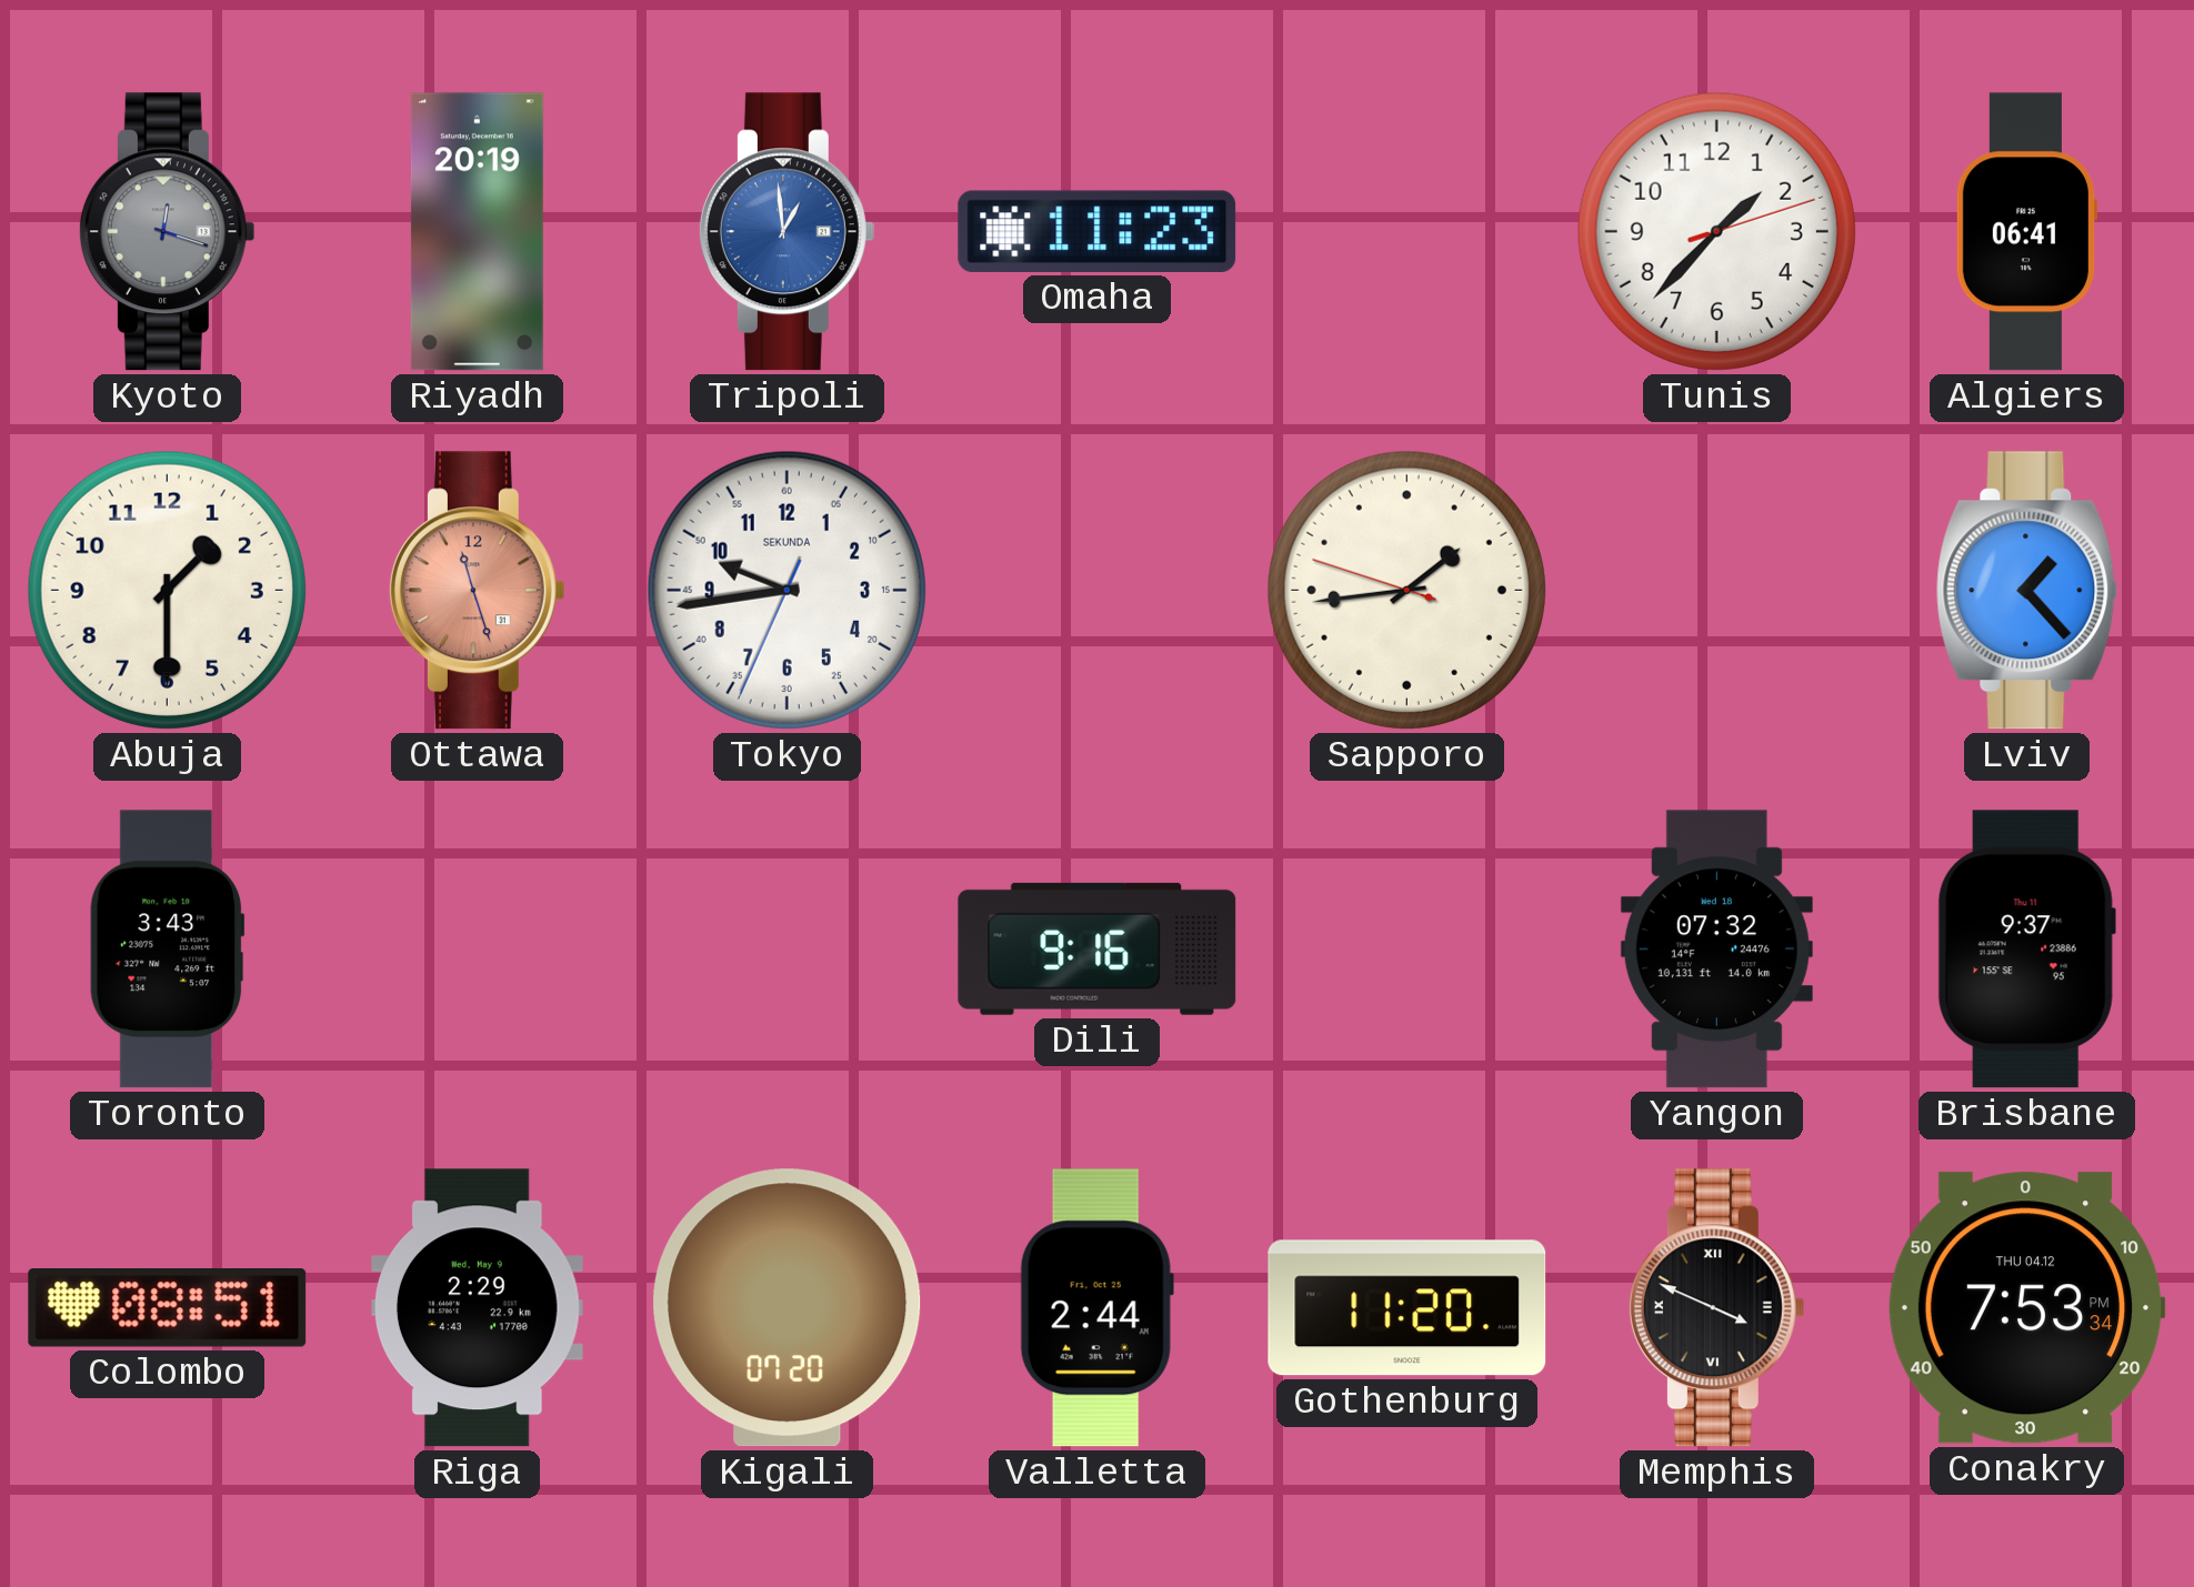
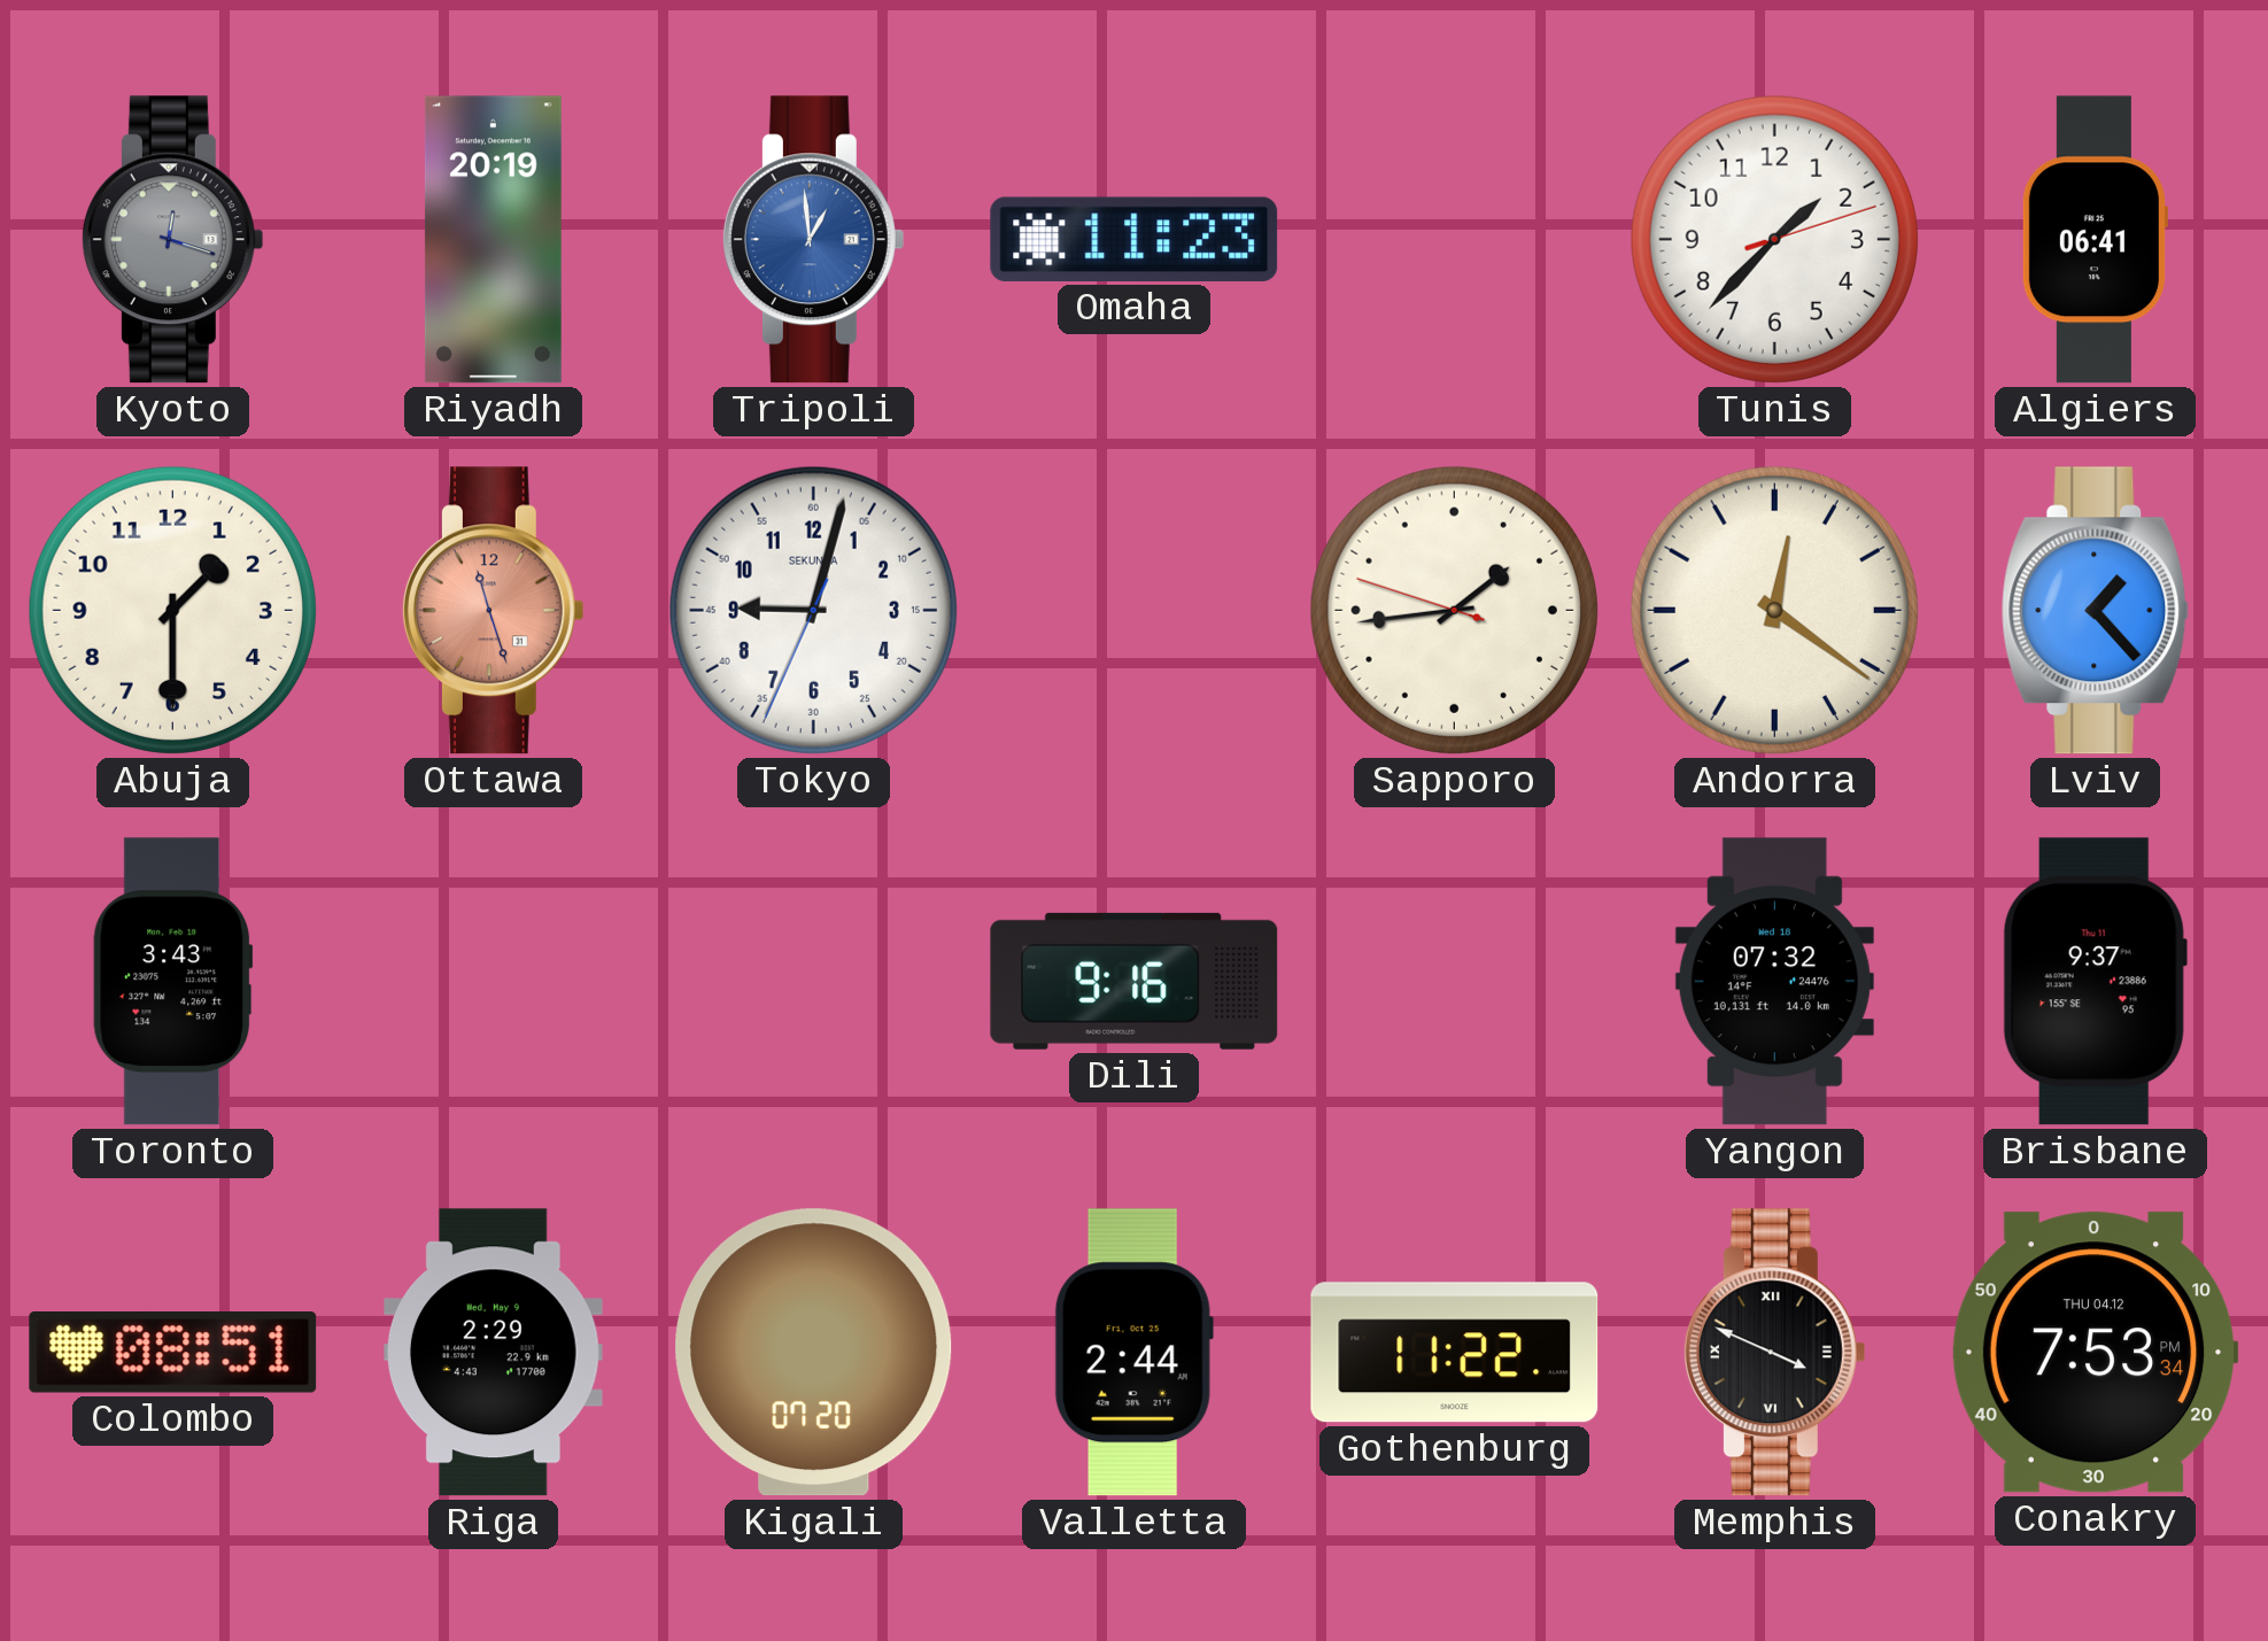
Tokyo: 9:43 -> 9:02 (813, 610)
Andorra: none -> 12:21 (1774, 610)
Gothenburg: 11:20 -> 11:22 (1455, 1353)
